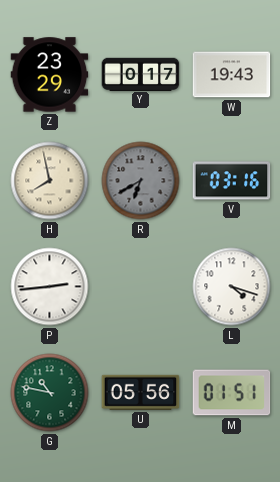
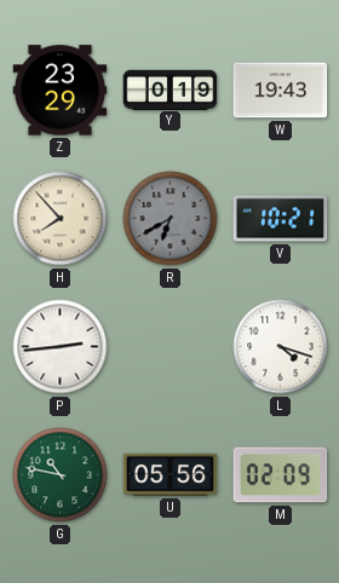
Y: 0:17 -> 0:19 (171, 90)
H: 7:58 -> 7:53 (61, 219)
V: 03:16 -> 10:21 (281, 219)
M: 01:51 -> 02:09 (281, 475)
